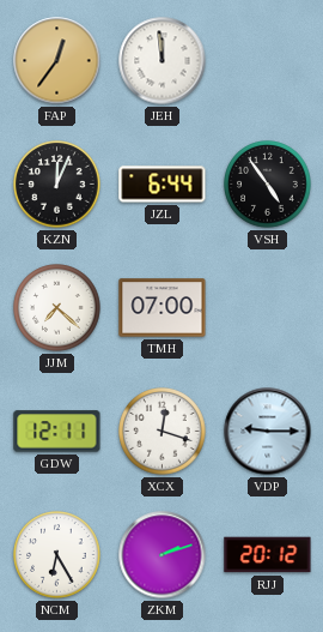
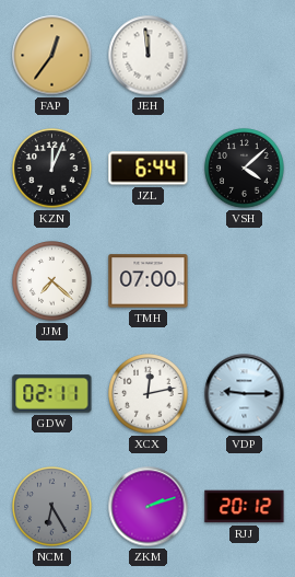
VSH: 4:54 -> 4:08 (245, 169)
GDW: 12:11 -> 02:11 (52, 394)
XCX: 12:18 -> 12:13 (149, 394)
NCM dial: white -> grey (52, 507)
